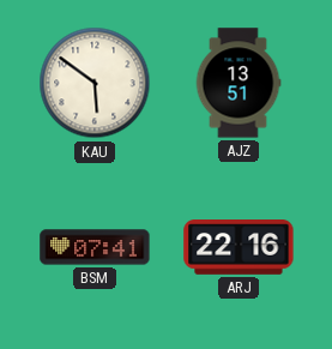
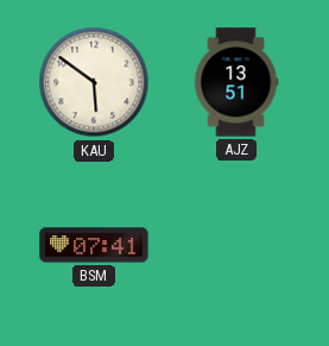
ARJ: 22:16 -> none (239, 247)
